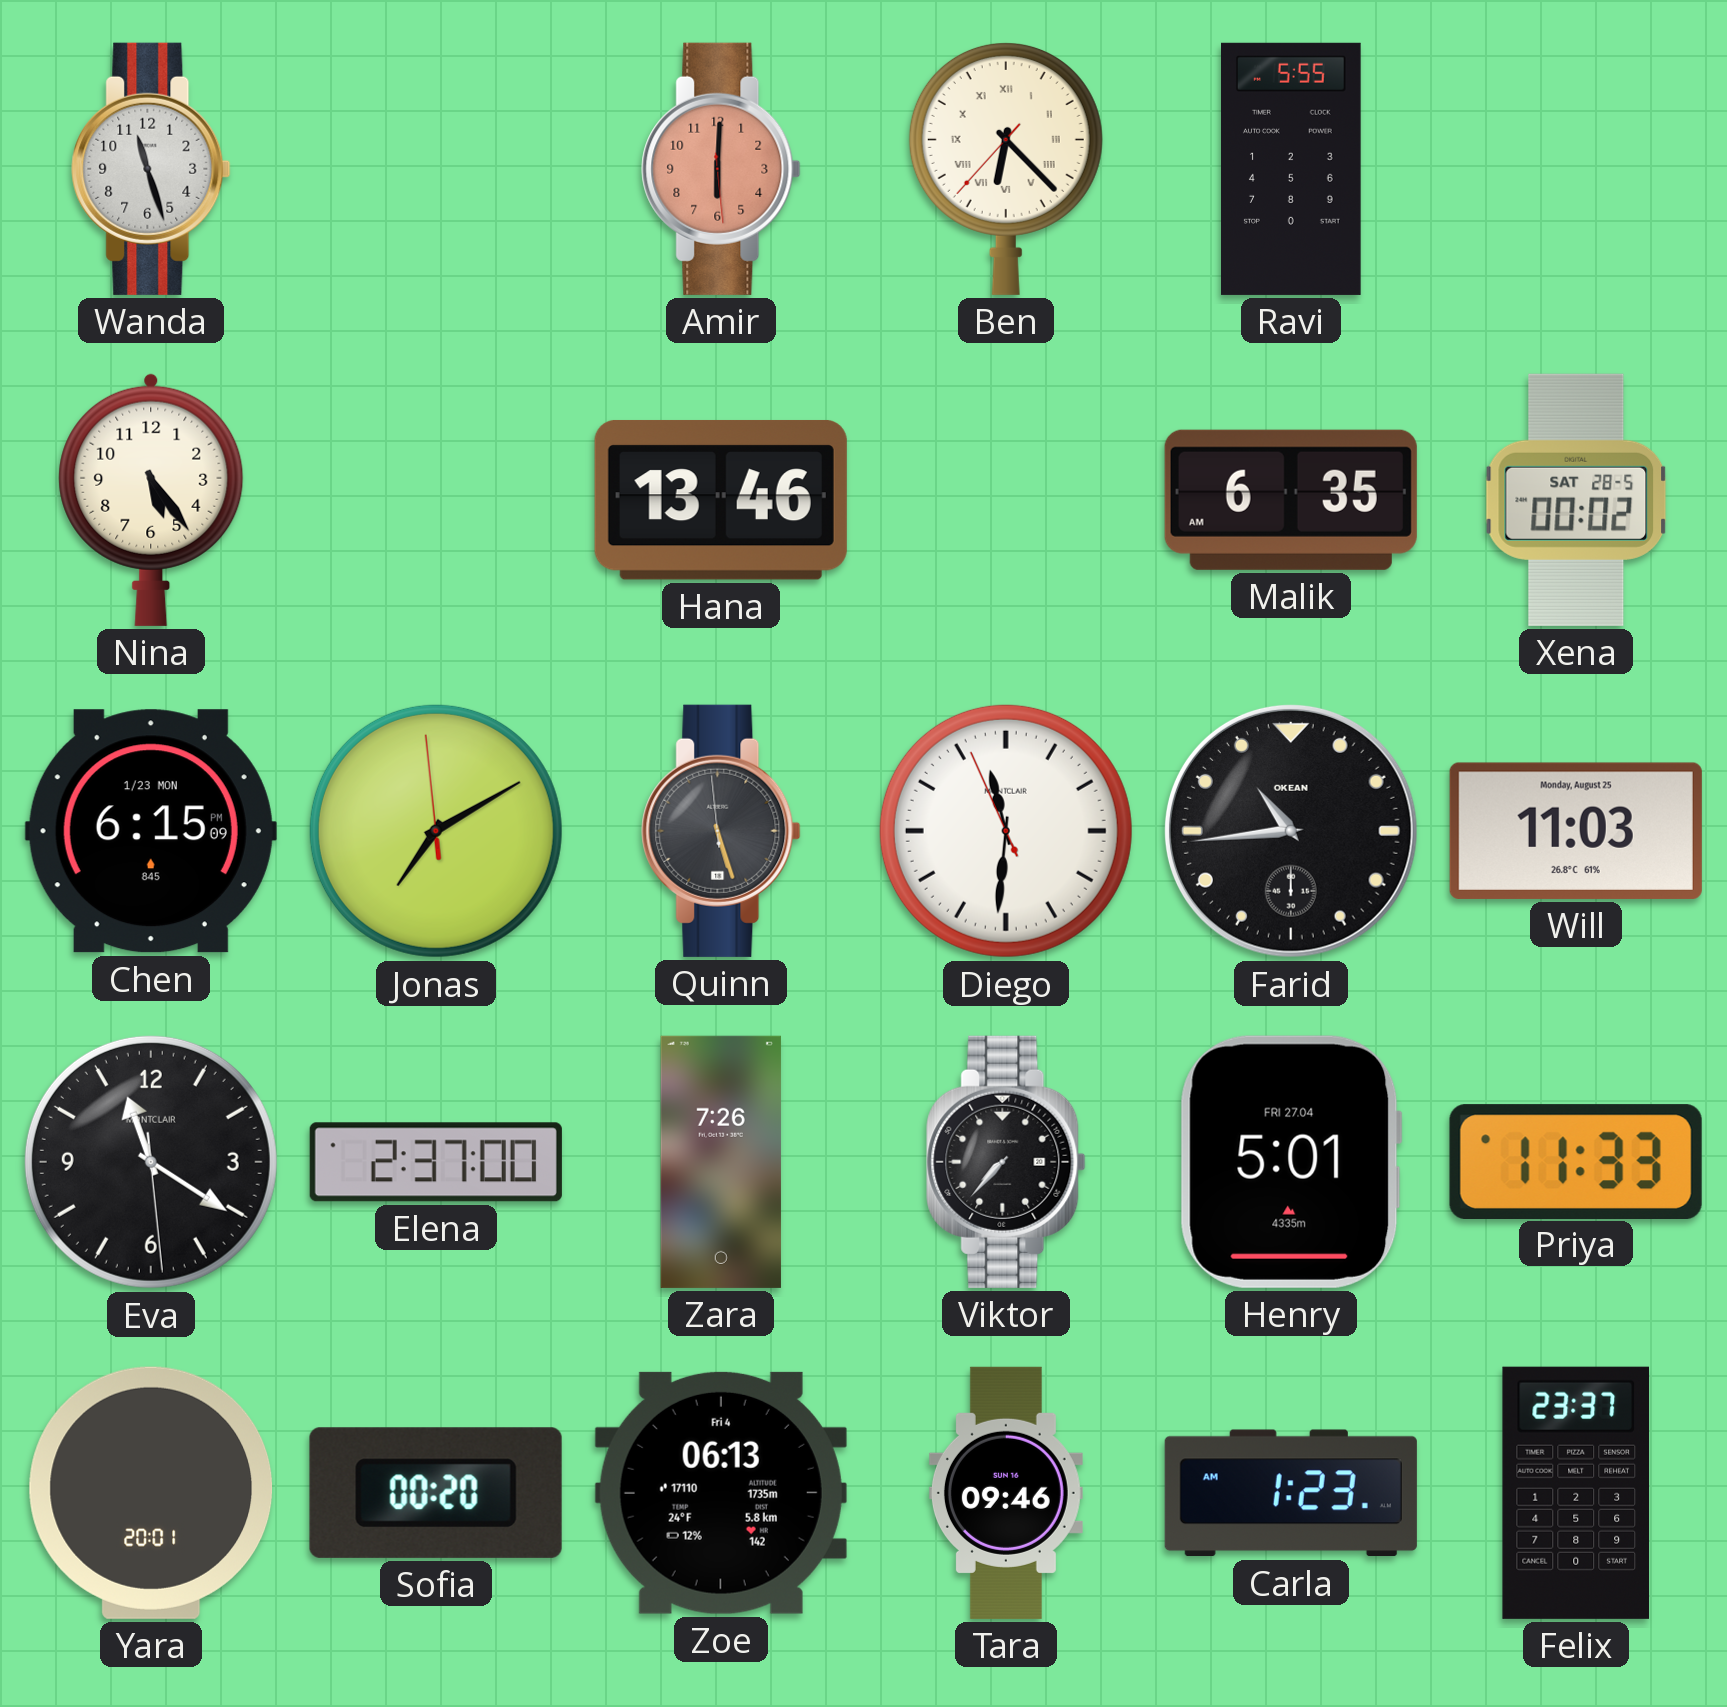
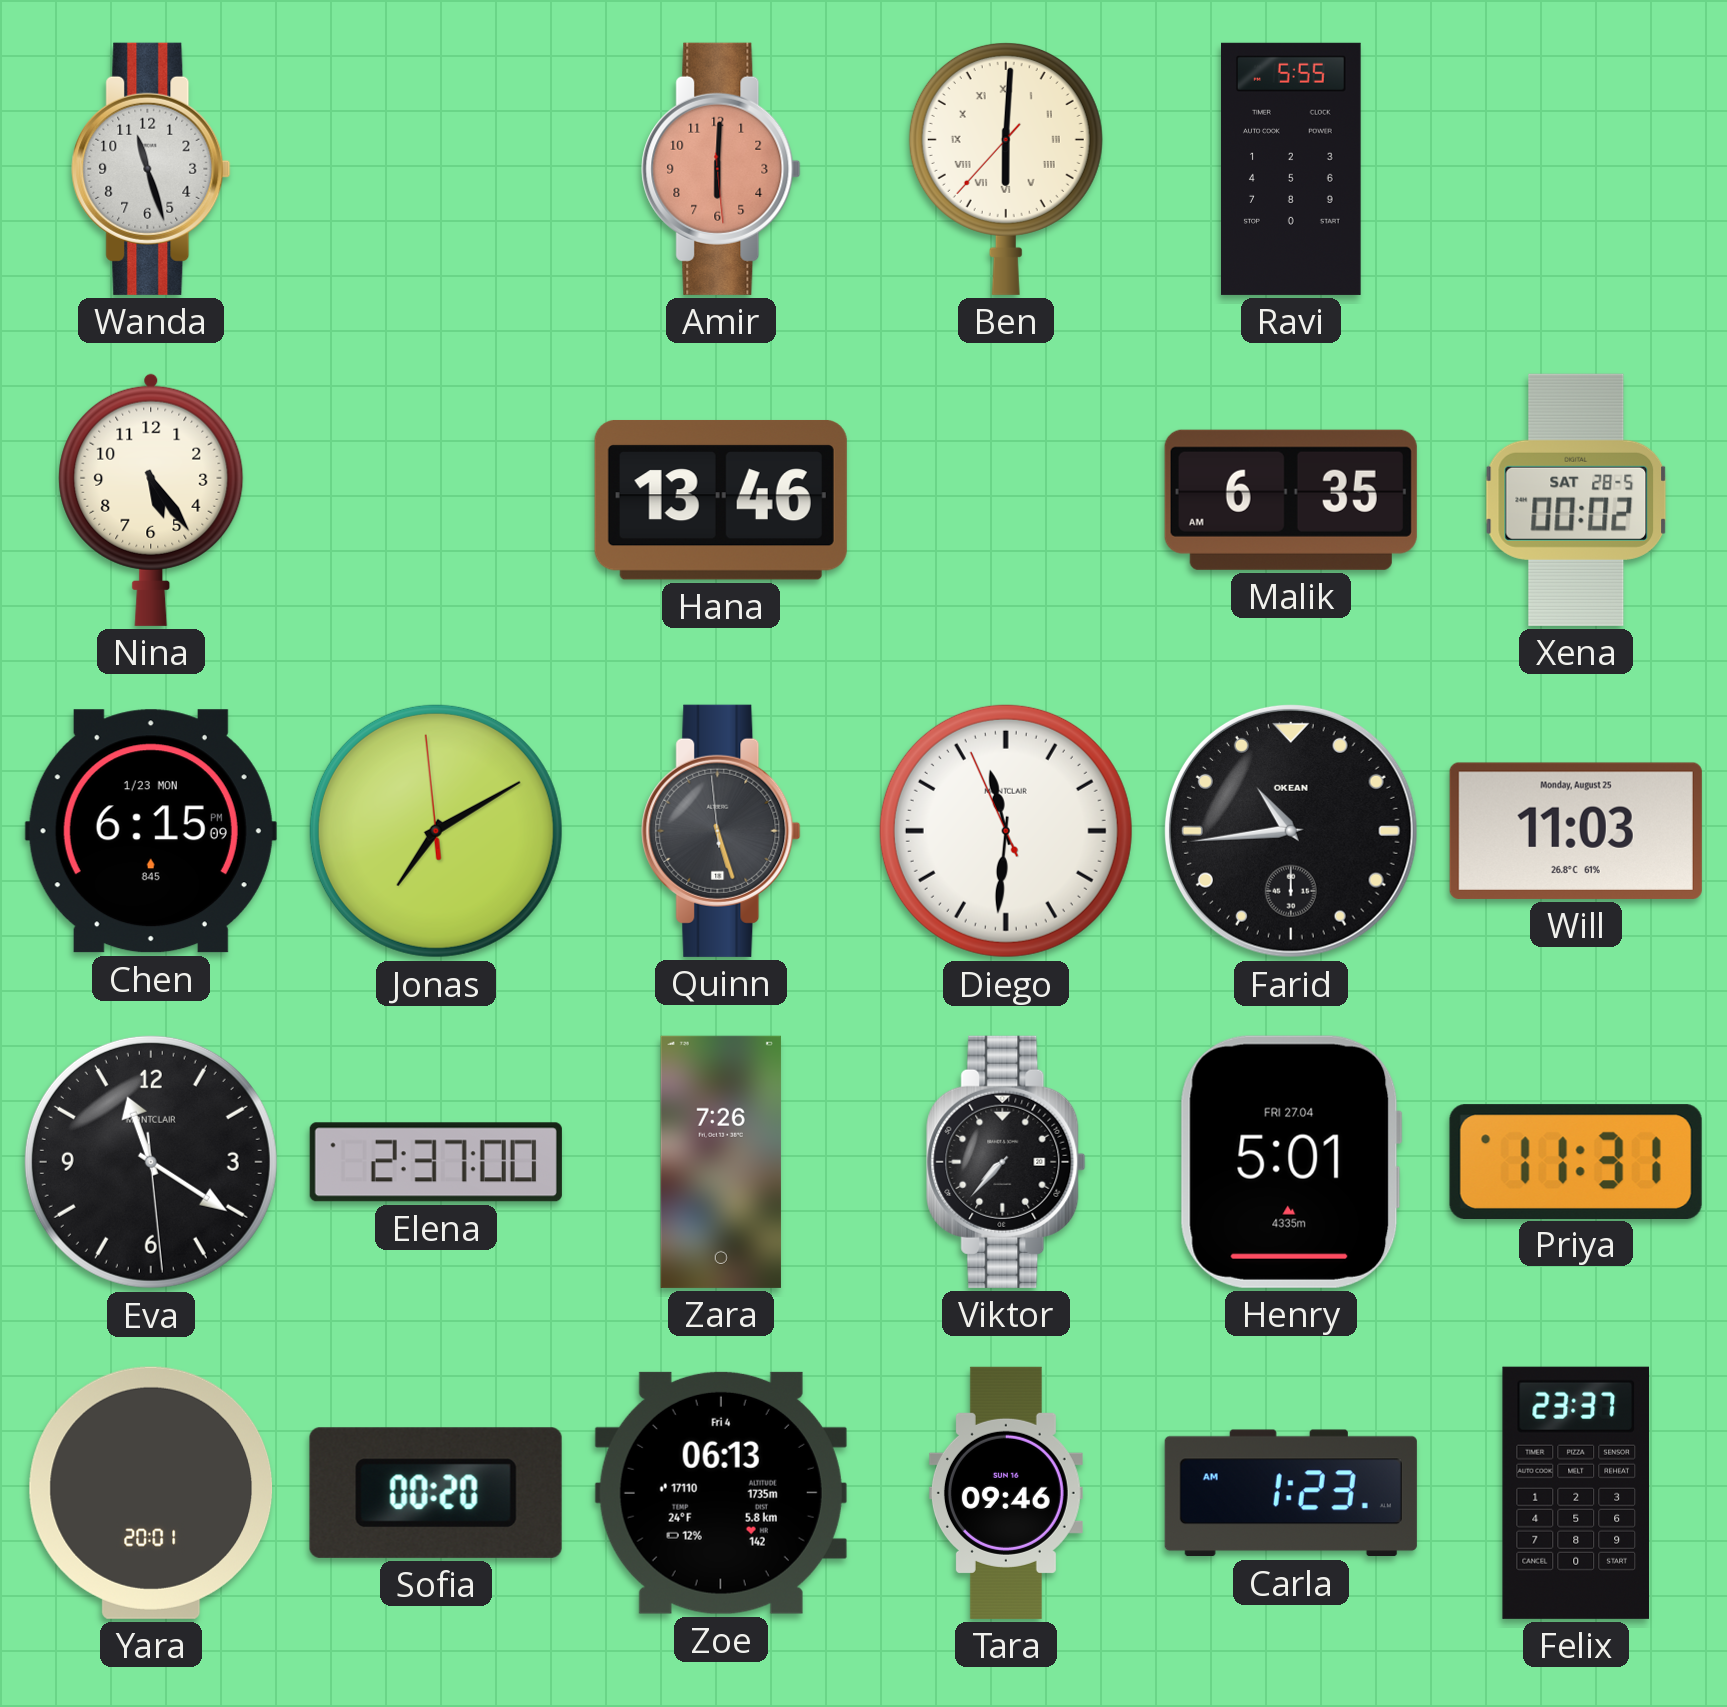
Ben: 6:22 -> 6:00 (1006, 168)
Priya: 11:33 -> 11:31 (1576, 1161)
